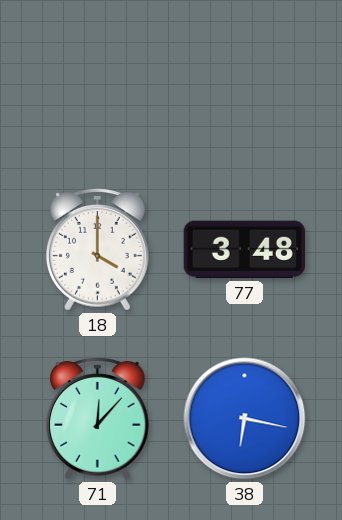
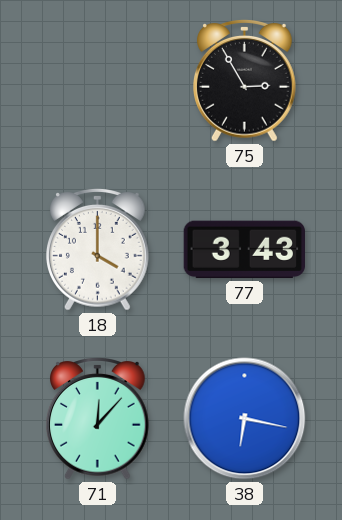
75: none -> 2:55 (245, 81)
77: 3:48 -> 3:43 (245, 250)
